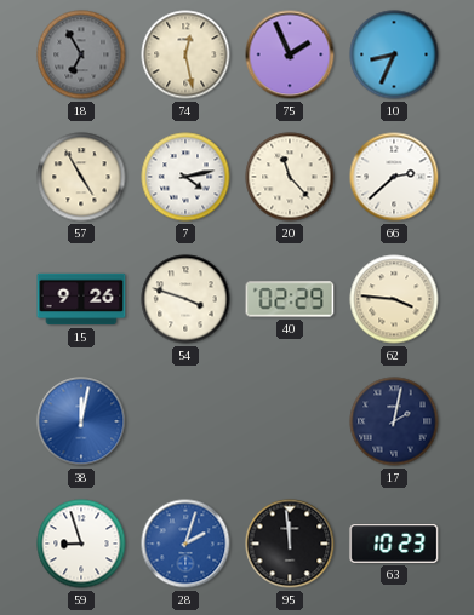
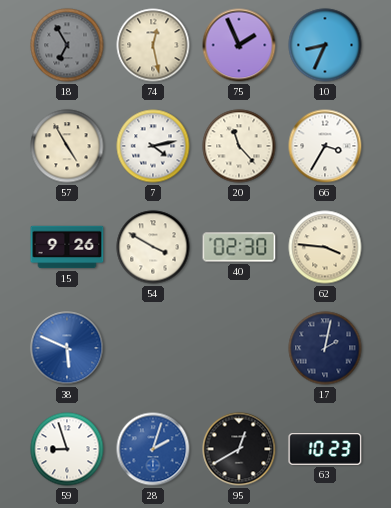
66: 2:38 -> 3:35 (325, 146)
54: 3:48 -> 3:50 (153, 247)
40: 02:29 -> 02:30 (239, 247)
38: 12:02 -> 5:49 (67, 348)
95: 11:59 -> 12:40 (239, 449)
